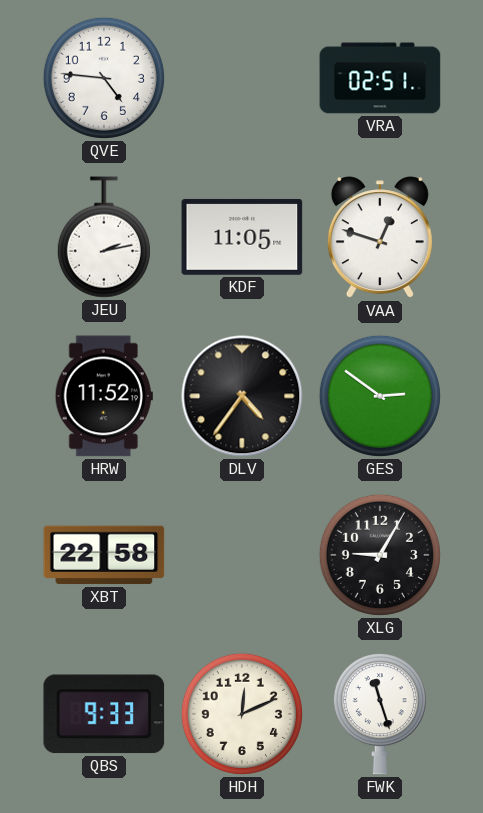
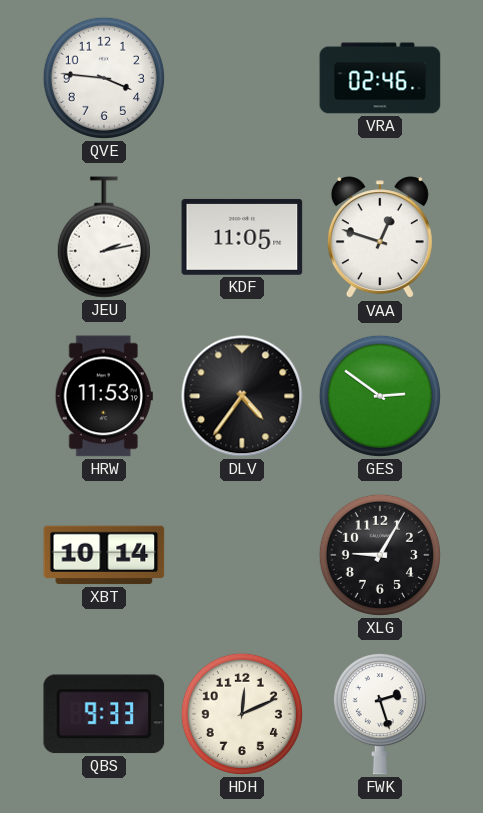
QVE: 4:46 -> 3:46 (104, 78)
VRA: 02:51 -> 02:46 (380, 78)
HRW: 11:52 -> 11:53 (104, 396)
XBT: 22:58 -> 10:14 (104, 555)
FWK: 11:27 -> 2:27 (380, 714)
